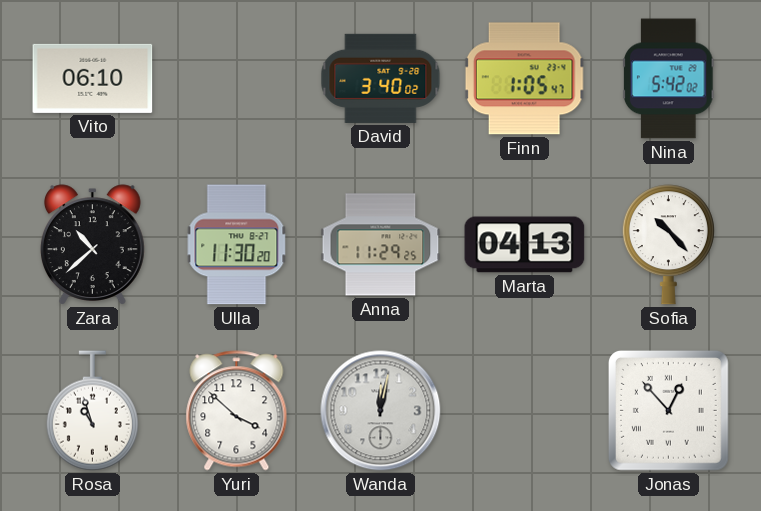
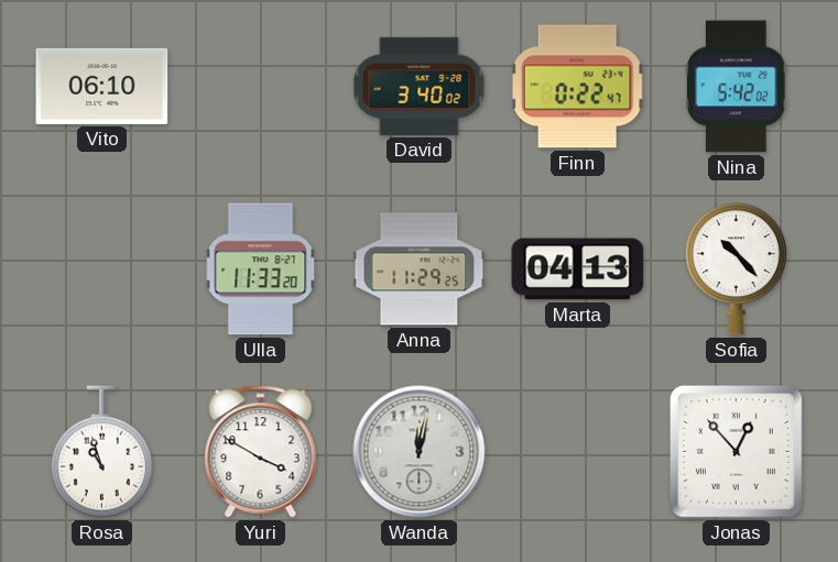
Finn: 1:05 -> 0:22 (577, 87)
Zara: 10:38 -> none (92, 245)
Ulla: 11:30 -> 11:33 (261, 269)
Yuri: 3:52 -> 3:50 (261, 452)
